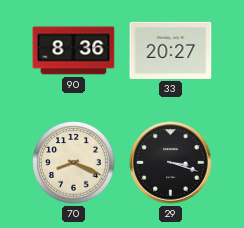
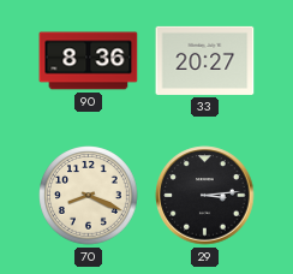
29: 3:18 -> 3:14 (205, 196)
